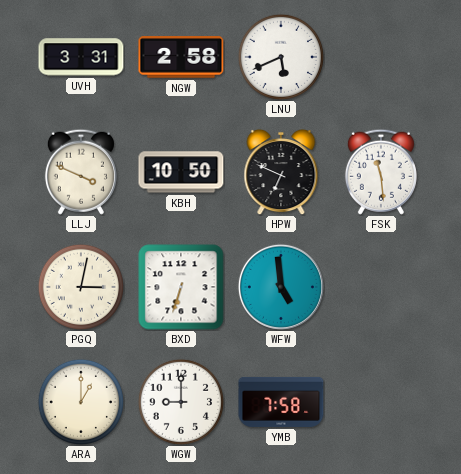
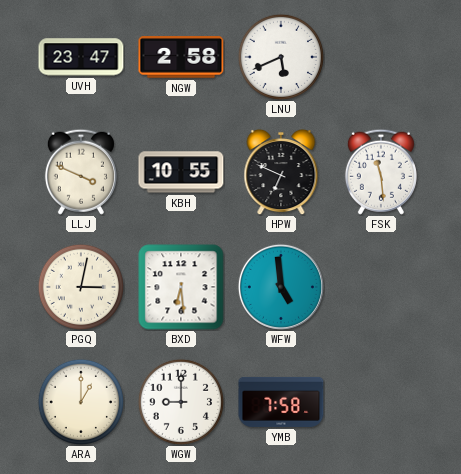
UVH: 3:31 -> 23:47 (81, 57)
KBH: 10:50 -> 10:55 (181, 172)
BXD: 6:33 -> 6:29 (181, 287)
